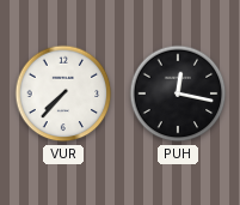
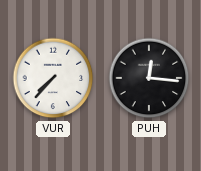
PUH: 12:17 -> 12:16 (149, 78)
